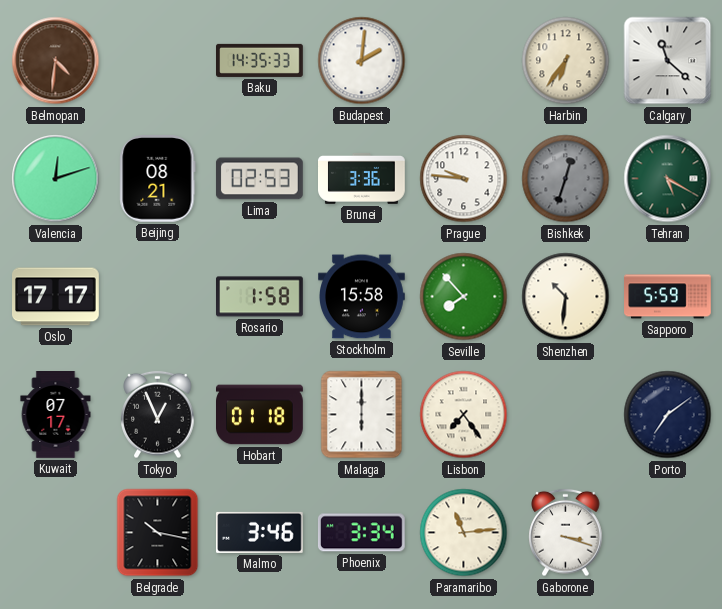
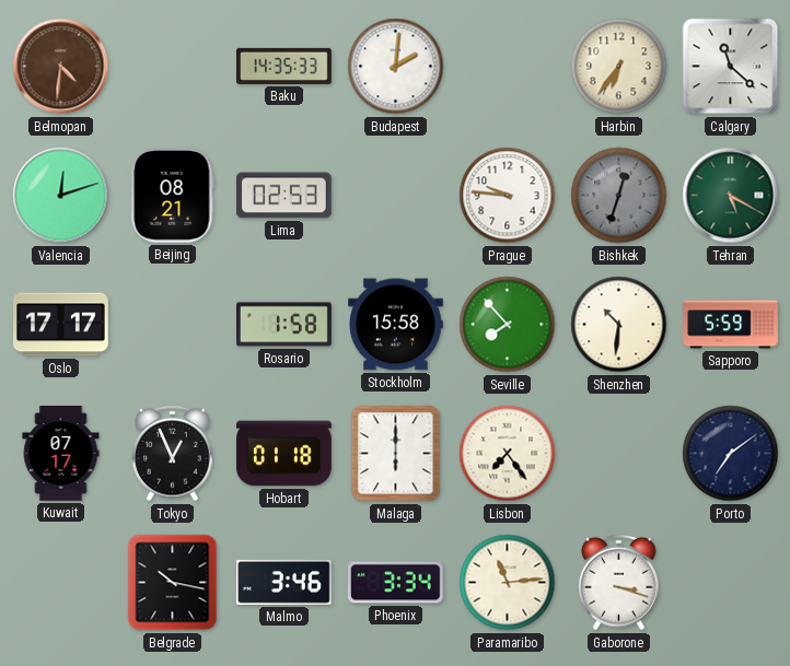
Brunei: 3:36 -> none (362, 178)
